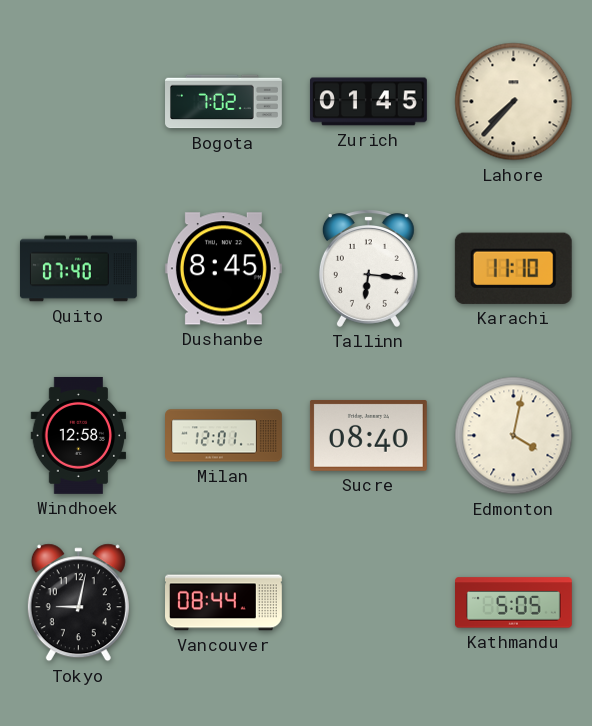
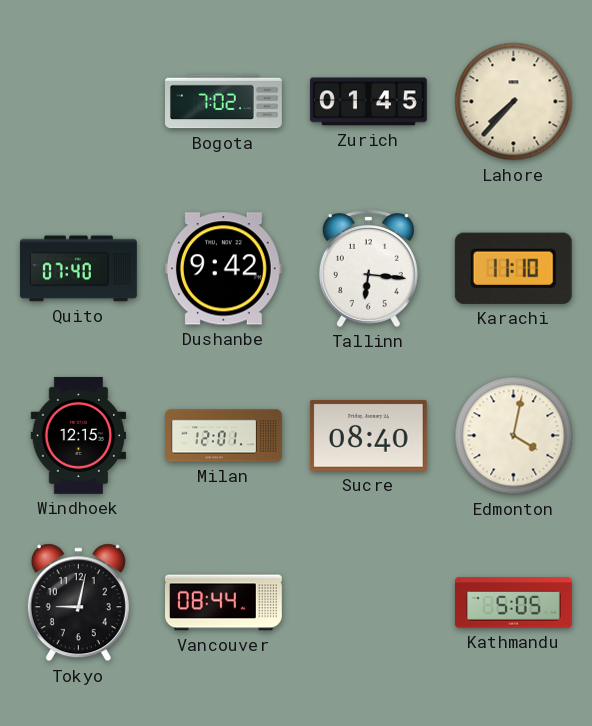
Dushanbe: 8:45 -> 9:42 (223, 269)
Windhoek: 12:58 -> 12:15 (79, 435)
